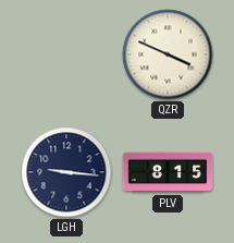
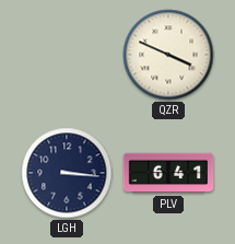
LGH: 9:16 -> 3:16 (67, 173)
PLV: 8:15 -> 6:41 (168, 173)
